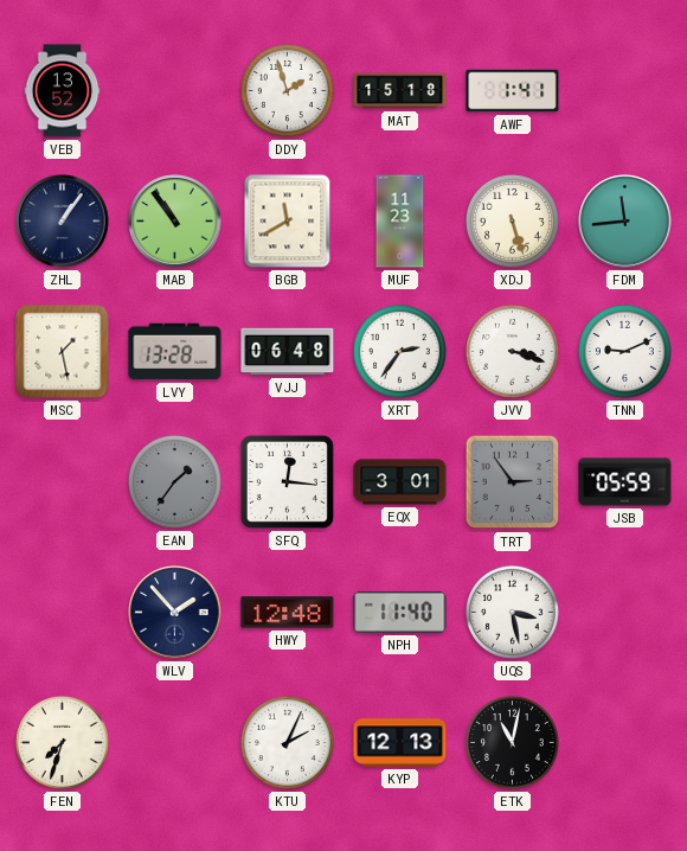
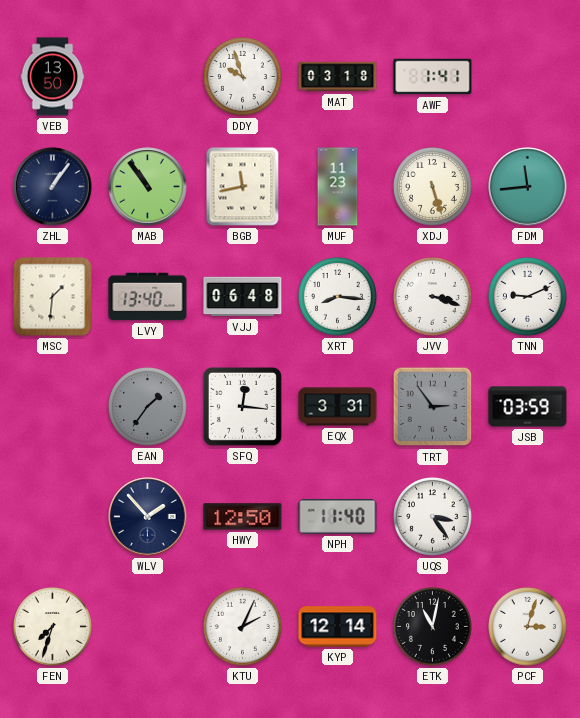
VEB: 13:52 -> 13:50 (53, 77)
DDY: 1:57 -> 9:57 (243, 77)
MAT: 15:18 -> 03:18 (338, 77)
BGB: 11:40 -> 11:43 (243, 187)
MSC: 1:28 -> 1:31 (53, 297)
LVY: 13:28 -> 13:40 (148, 297)
XRT: 2:36 -> 8:16 (338, 297)
EQX: 3:01 -> 3:31 (338, 407)
JSB: 05:59 -> 03:59 (528, 407)
HWY: 12:48 -> 12:50 (243, 517)
UQS: 3:28 -> 3:24 (433, 517)
KYP: 12:13 -> 12:14 (338, 627)
PCF: none -> 3:03 (528, 627)
